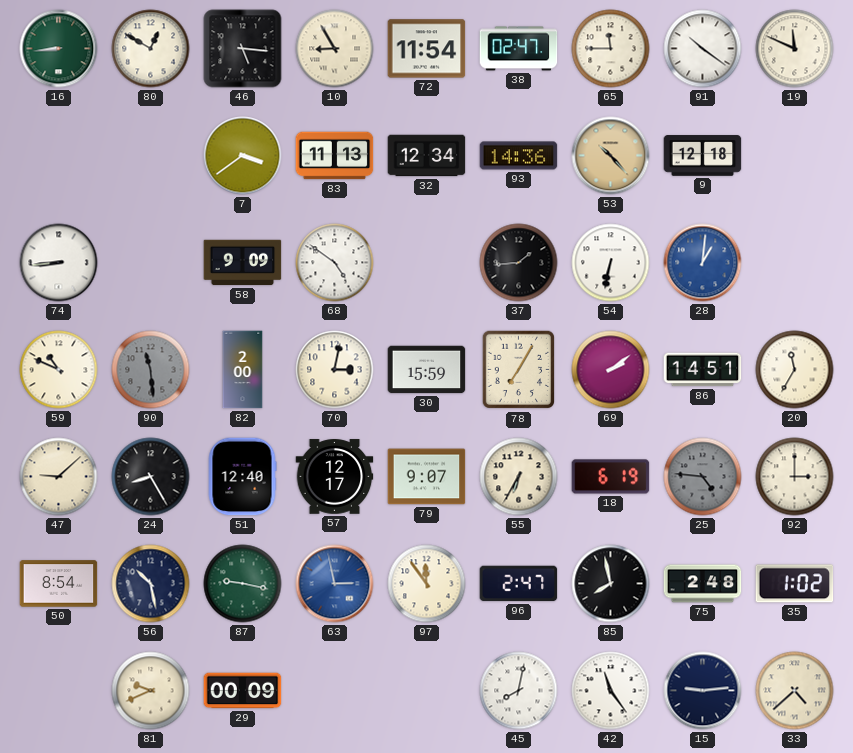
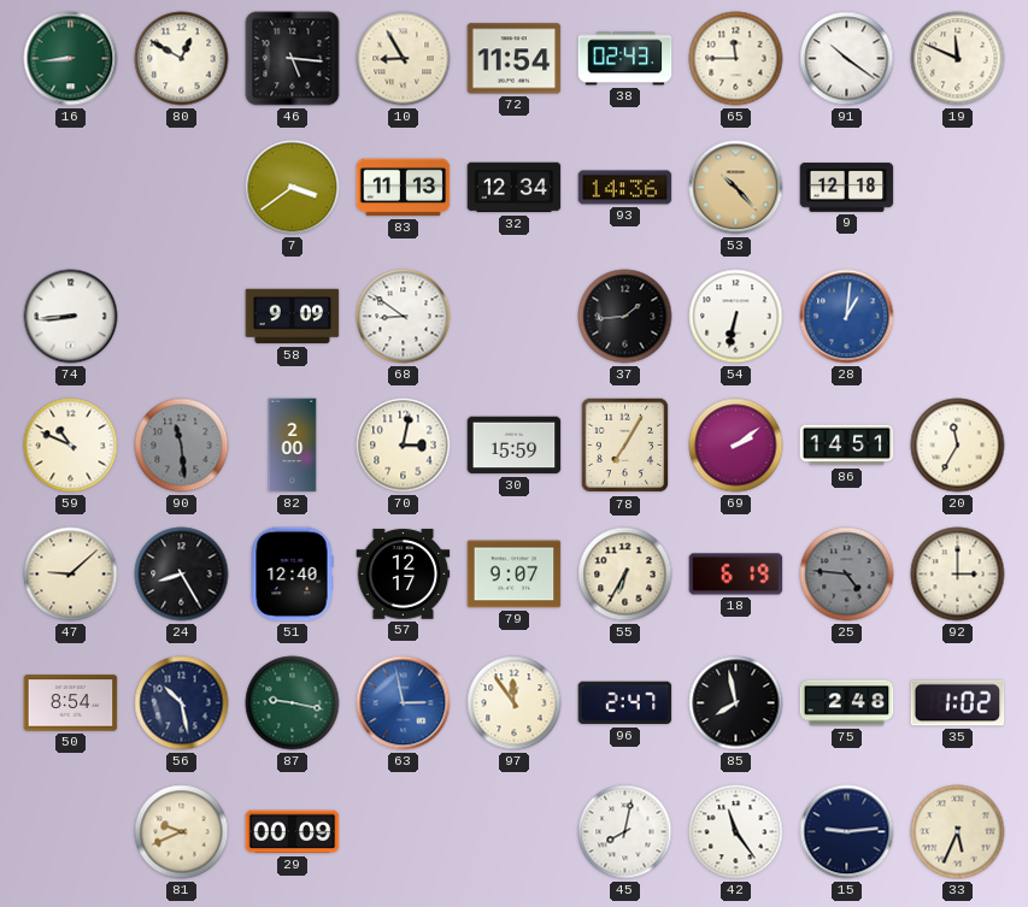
38: 02:47 -> 02:43 (625, 59)
68: 4:51 -> 8:51 (404, 317)
33: 4:38 -> 5:34 (958, 832)
